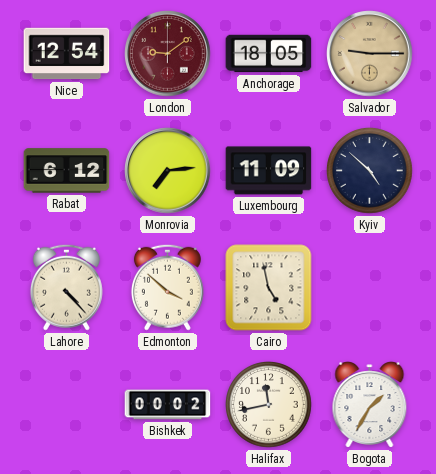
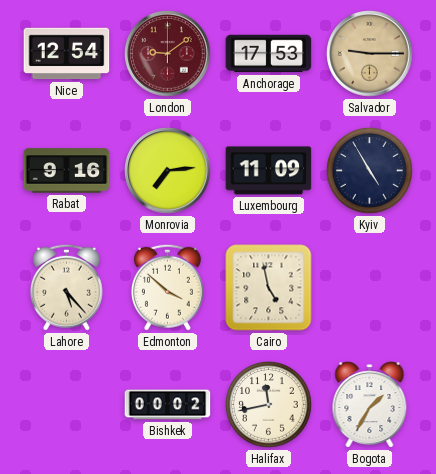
Anchorage: 18:05 -> 17:53 (269, 54)
Rabat: 6:12 -> 9:16 (67, 171)
Kyiv: 4:52 -> 4:55 (370, 171)
Lahore: 4:23 -> 5:23 (66, 287)
